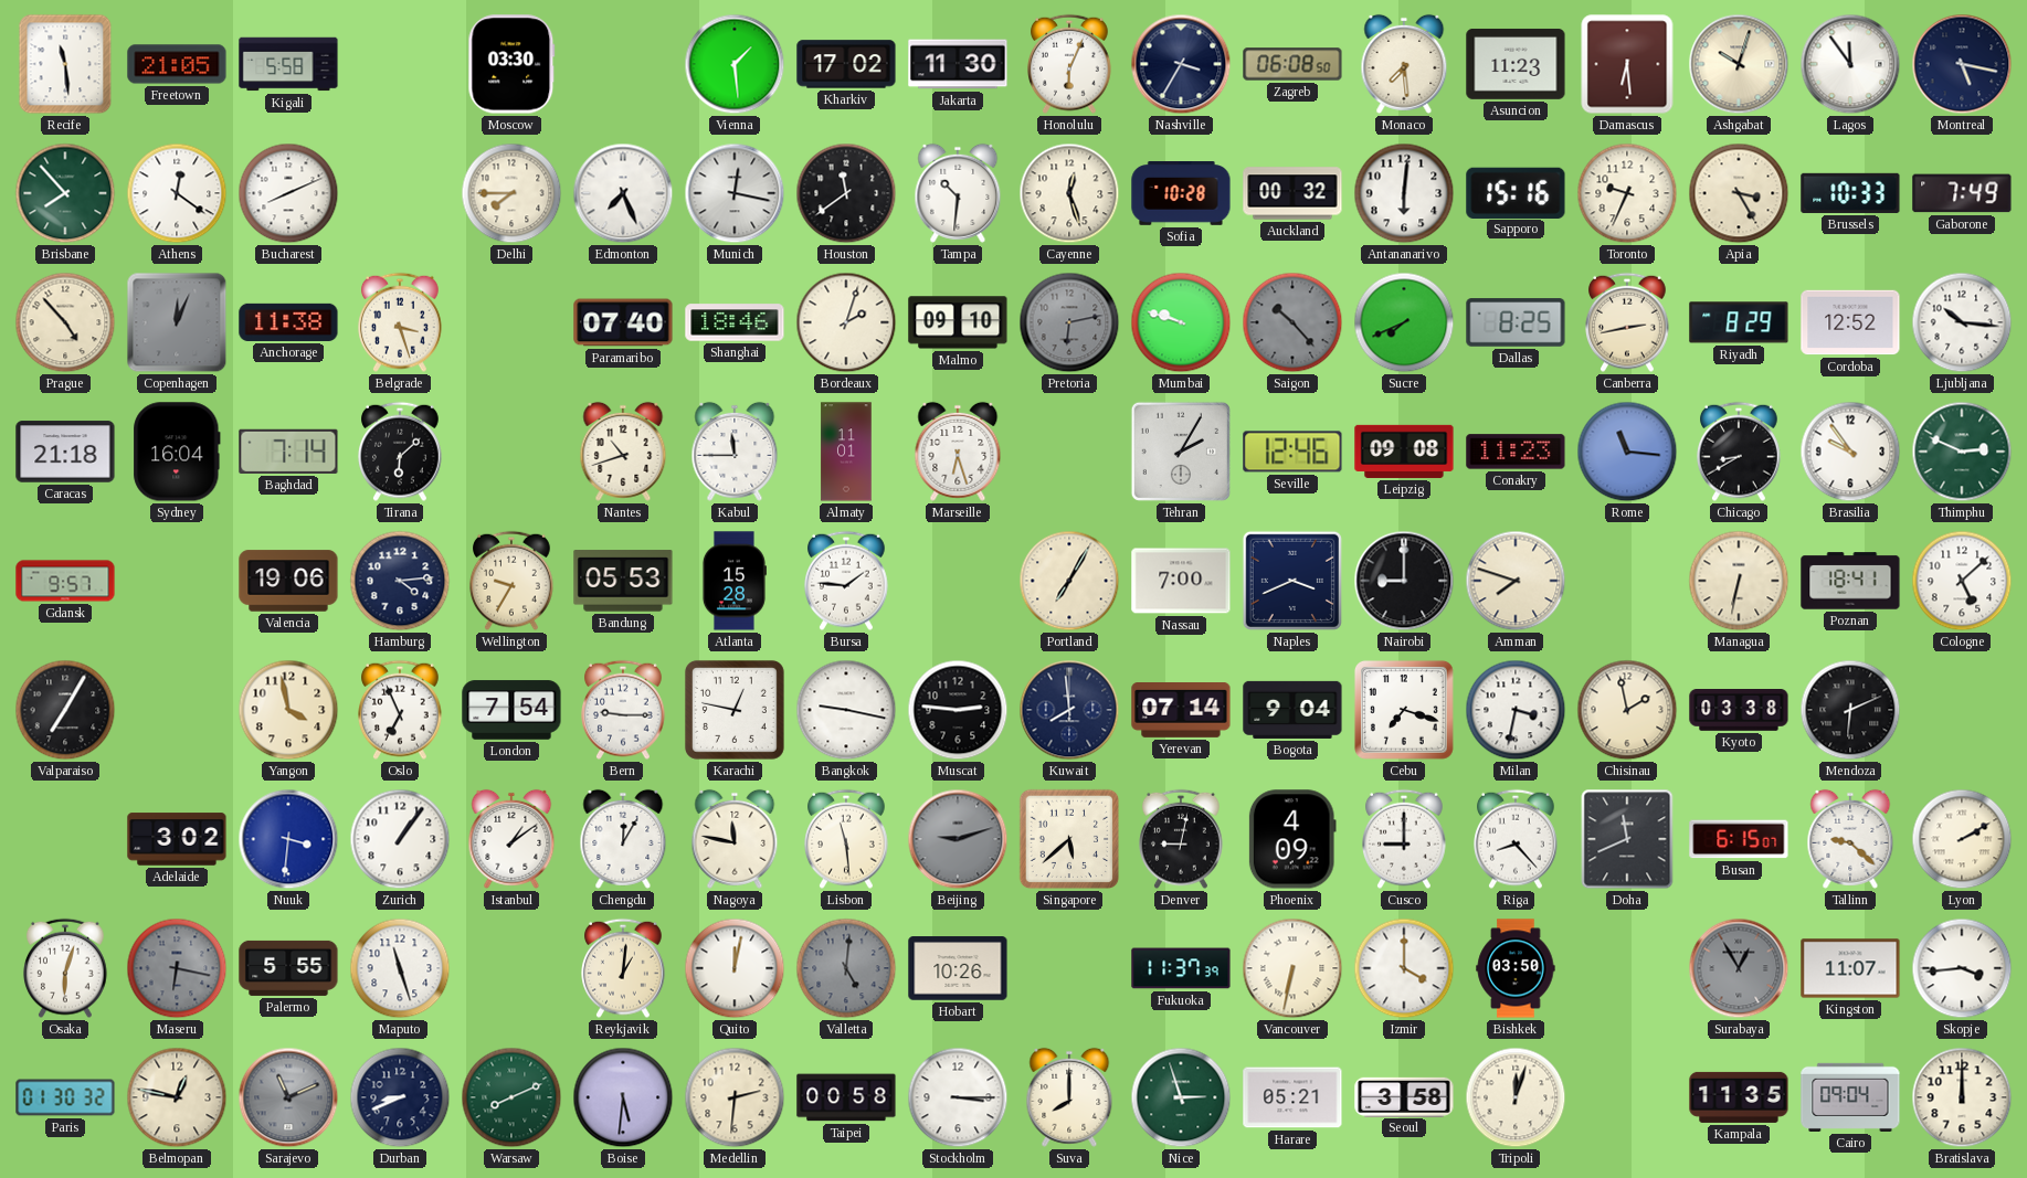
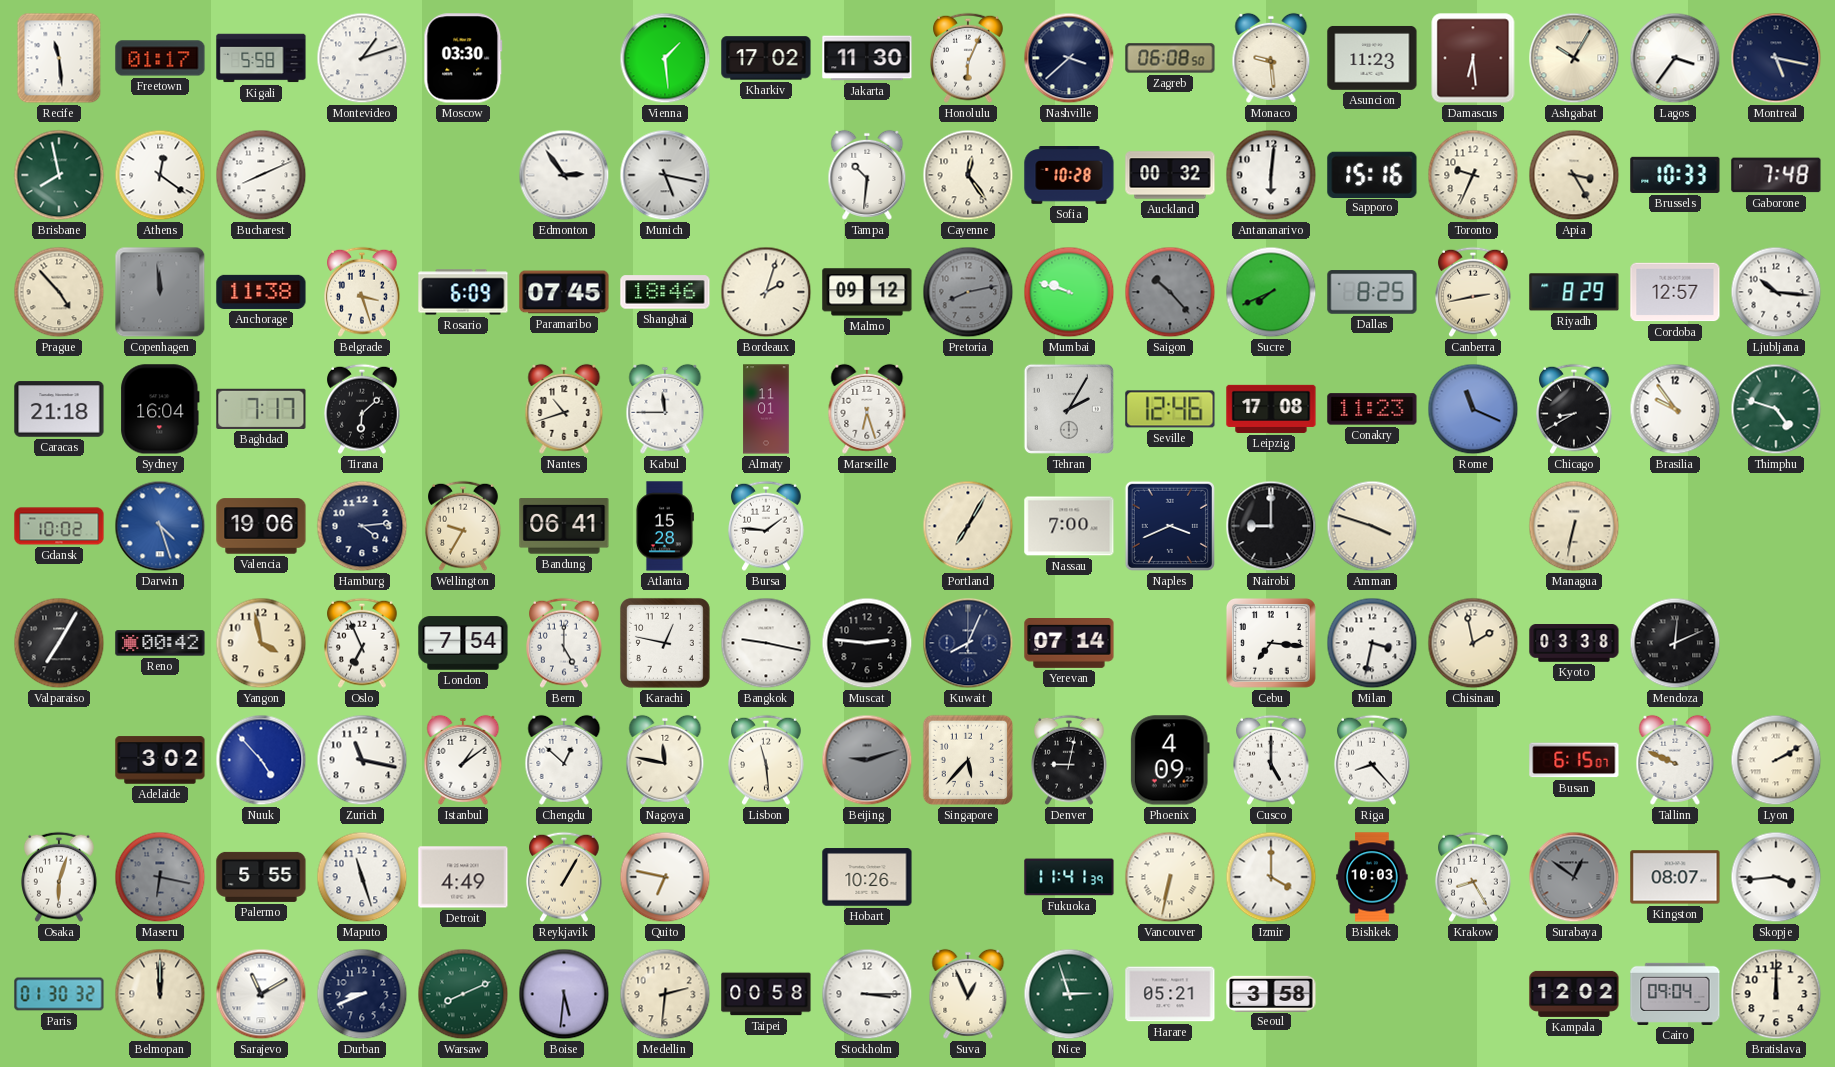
Freetown: 21:05 -> 01:17 (160, 58)
Montevideo: none -> 1:12 (362, 58)
Nashville: 3:35 -> 3:38 (1069, 58)
Monaco: 7:29 -> 9:29 (1271, 58)
Ashgabat: 10:03 -> 10:05 (1574, 58)
Lagos: 11:54 -> 3:36 (1675, 58)
Brisbane: 7:53 -> 7:58 (59, 175)
Delhi: 7:45 -> none (511, 193)
Edmonton: 7:26 -> 2:54 (564, 175)
Munich: 12:17 -> 5:17 (665, 175)
Houston: 11:39 -> none (846, 193)
Cayenne: 12:27 -> 12:24 (968, 175)
Gaborone: 7:49 -> 7:48 (1776, 175)
Copenhagen: 12:04 -> 11:59 (160, 292)
Rosario: none -> 6:09 (463, 292)
Paramaribo: 07:40 -> 07:45 (564, 292)
Malmo: 09:10 -> 09:12 (867, 292)
Pretoria: 6:13 -> 8:13 (968, 292)
Cordoba: 12:52 -> 12:57 (1675, 292)
Baghdad: 7:14 -> 7:17 (261, 409)
Leipzig: 09:08 -> 17:08 (1271, 409)
Rome: 11:16 -> 11:19 (1473, 409)
Thimphu: 2:49 -> 4:48 (1776, 409)
Gdansk: 9:57 -> 10:02 (59, 526)
Darwin: none -> 4:27 (160, 526)
Bandung: 05:53 -> 06:41 (564, 526)
Amman: 7:48 -> 3:48 (1372, 526)
Poznan: 18:41 -> none (1850, 581)
Cologne: 5:08 -> none (1962, 581)
Reno: none -> 00:42 (160, 643)
Bern: 9:15 -> 5:00 (565, 643)
Kuwait: 7:59 -> 8:04 (968, 643)
Bogota: 9:04 -> none (1292, 710)
Cebu: 7:18 -> 7:16 (1271, 643)
Mendoza: 6:11 -> 12:11 (1675, 643)
Nuuk: 3:31 -> 4:53 (261, 760)
Zurich: 1:06 -> 11:17 (362, 760)
Chengdu: 12:05 -> 12:52 (564, 760)
Singapore: 5:38 -> 5:37 (968, 760)
Cusco: 9:00 -> 5:00 (1272, 760)
Doha: 11:41 -> none (1627, 839)
Tallinn: 9:22 -> 9:49 (1675, 760)
Detroit: none -> 4:49 (463, 877)
Reykjavik: 1:01 -> 1:05 (565, 877)
Quito: 12:02 -> 6:47 (665, 877)
Valletta: 5:01 -> none (846, 968)
Fukuoka: 11:37 -> 11:41 (1069, 877)
Bishkek: 03:50 -> 10:03 (1372, 877)
Krakow: none -> 8:25 (1474, 877)
Surabaya: 12:55 -> 12:51 (1574, 877)
Kingston: 11:07 -> 08:07 (1675, 877)
Belmopan: 12:47 -> 12:00 (160, 994)
Sarajevo: 11:11 -> 11:10 (261, 994)
Sarajevo dial: grey -> white (261, 994)
Suva: 8:00 -> 12:56 (968, 994)
Tripoli: 12:03 -> none (1516, 1097)
Kampala: 11:35 -> 12:02 (1574, 994)
